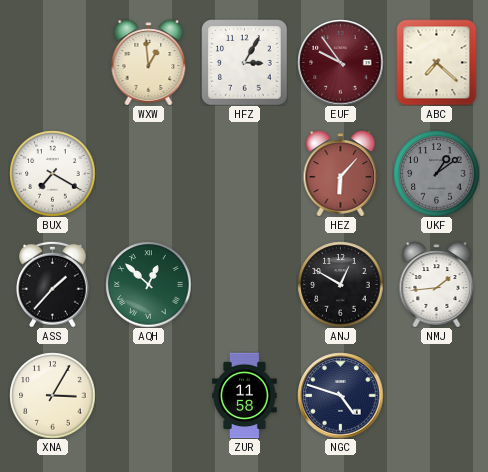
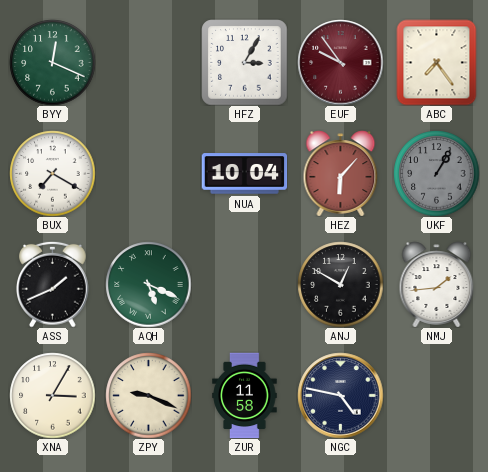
BYY: none -> 12:19 (52, 62)
WXW: 12:59 -> none (149, 62)
ABC: 7:22 -> 7:24 (437, 62)
NUA: none -> 10:04 (244, 174)
UKF: 1:09 -> 1:05 (436, 173)
ASS: 1:37 -> 1:41 (53, 284)
AQH: 12:52 -> 5:19 (148, 284)
ZPY: none -> 9:19 (148, 395)
NGC: 4:48 -> 4:47 (340, 395)
